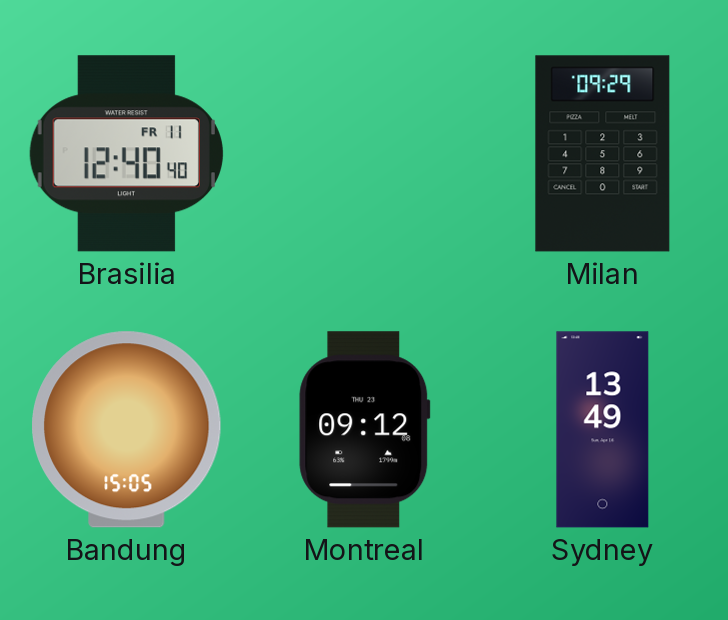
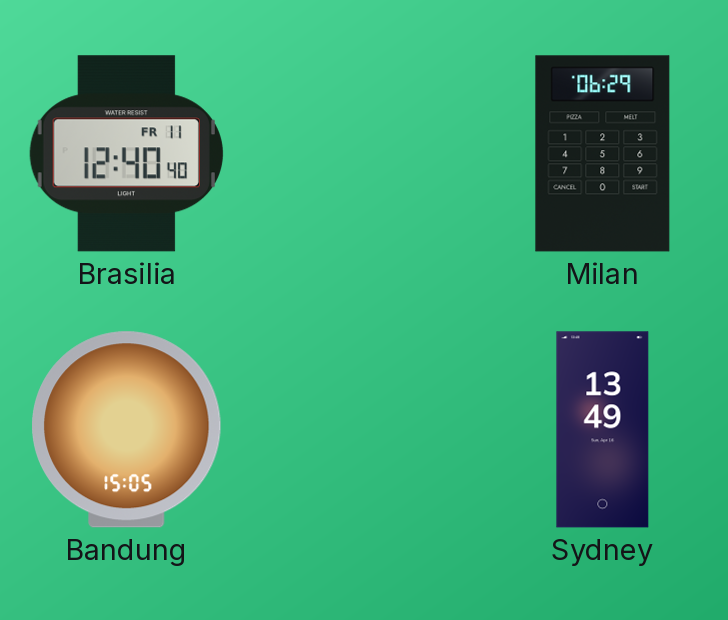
Milan: 09:29 -> 06:29 (603, 154)
Montreal: 09:12 -> none (365, 430)
